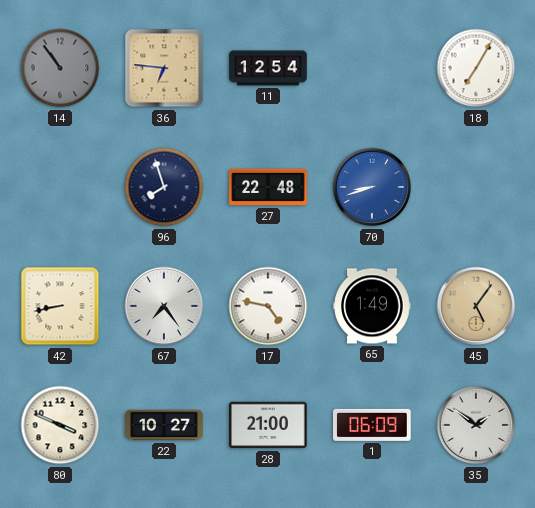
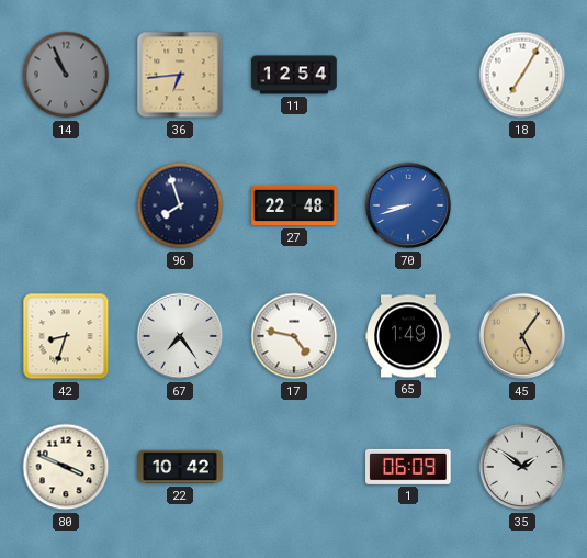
14: 10:54 -> 10:56 (66, 75)
36: 6:46 -> 6:44 (180, 75)
42: 8:43 -> 8:33 (66, 336)
22: 10:27 -> 10:42 (180, 467)
28: 21:00 -> none (268, 425)
